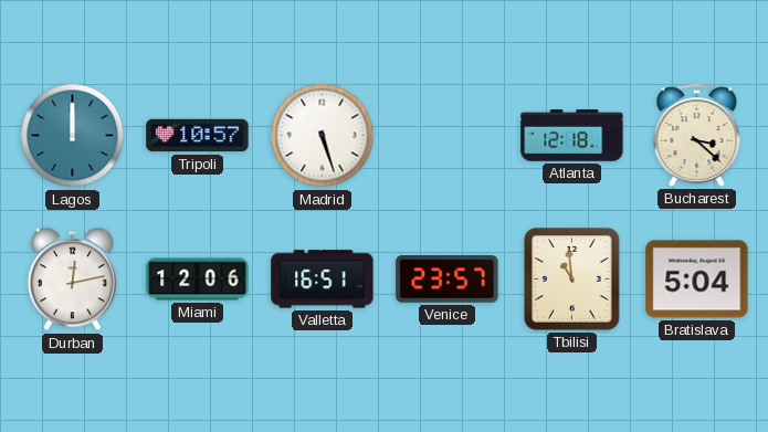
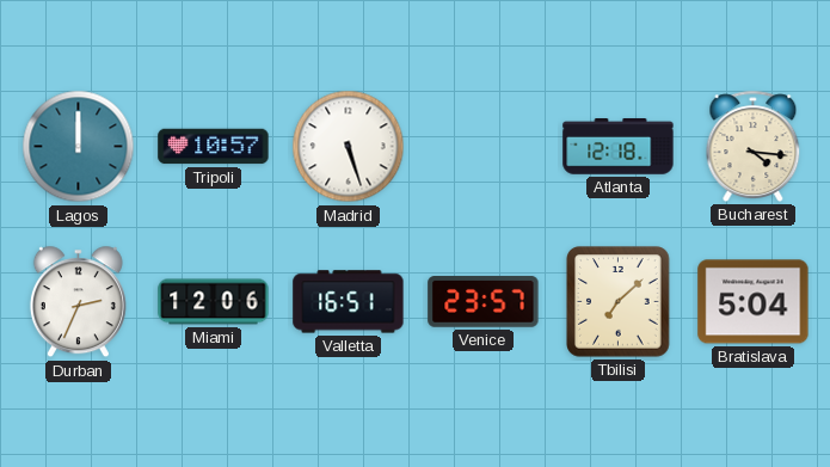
Bucharest: 3:22 -> 4:16 (754, 146)
Durban: 12:13 -> 2:34 (78, 302)
Tbilisi: 10:59 -> 7:08 (619, 302)
